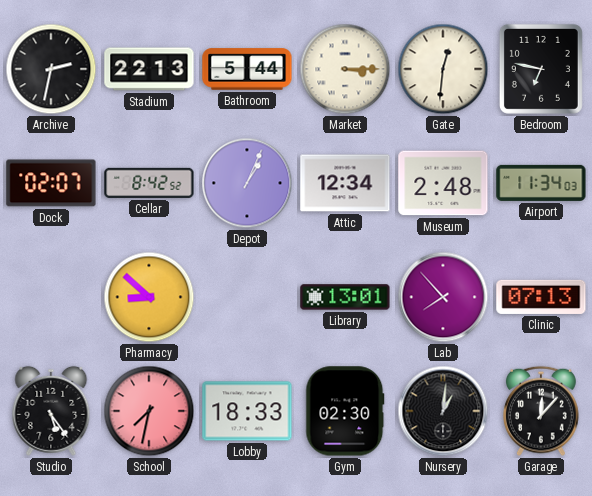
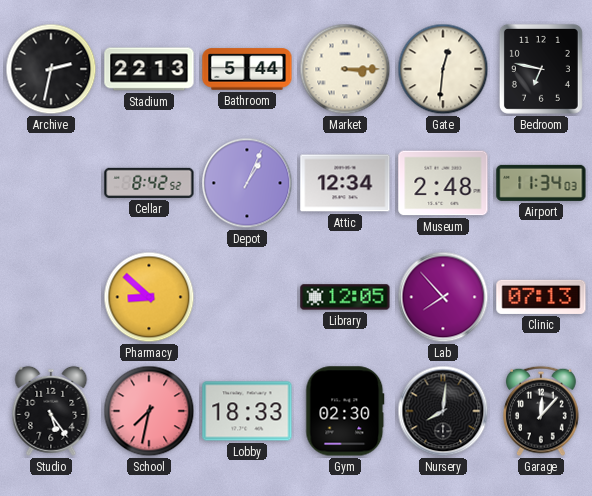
Dock: 02:07 -> none (51, 183)
Library: 13:01 -> 12:05 (345, 297)
Nursery: 1:01 -> 8:01 (443, 411)
